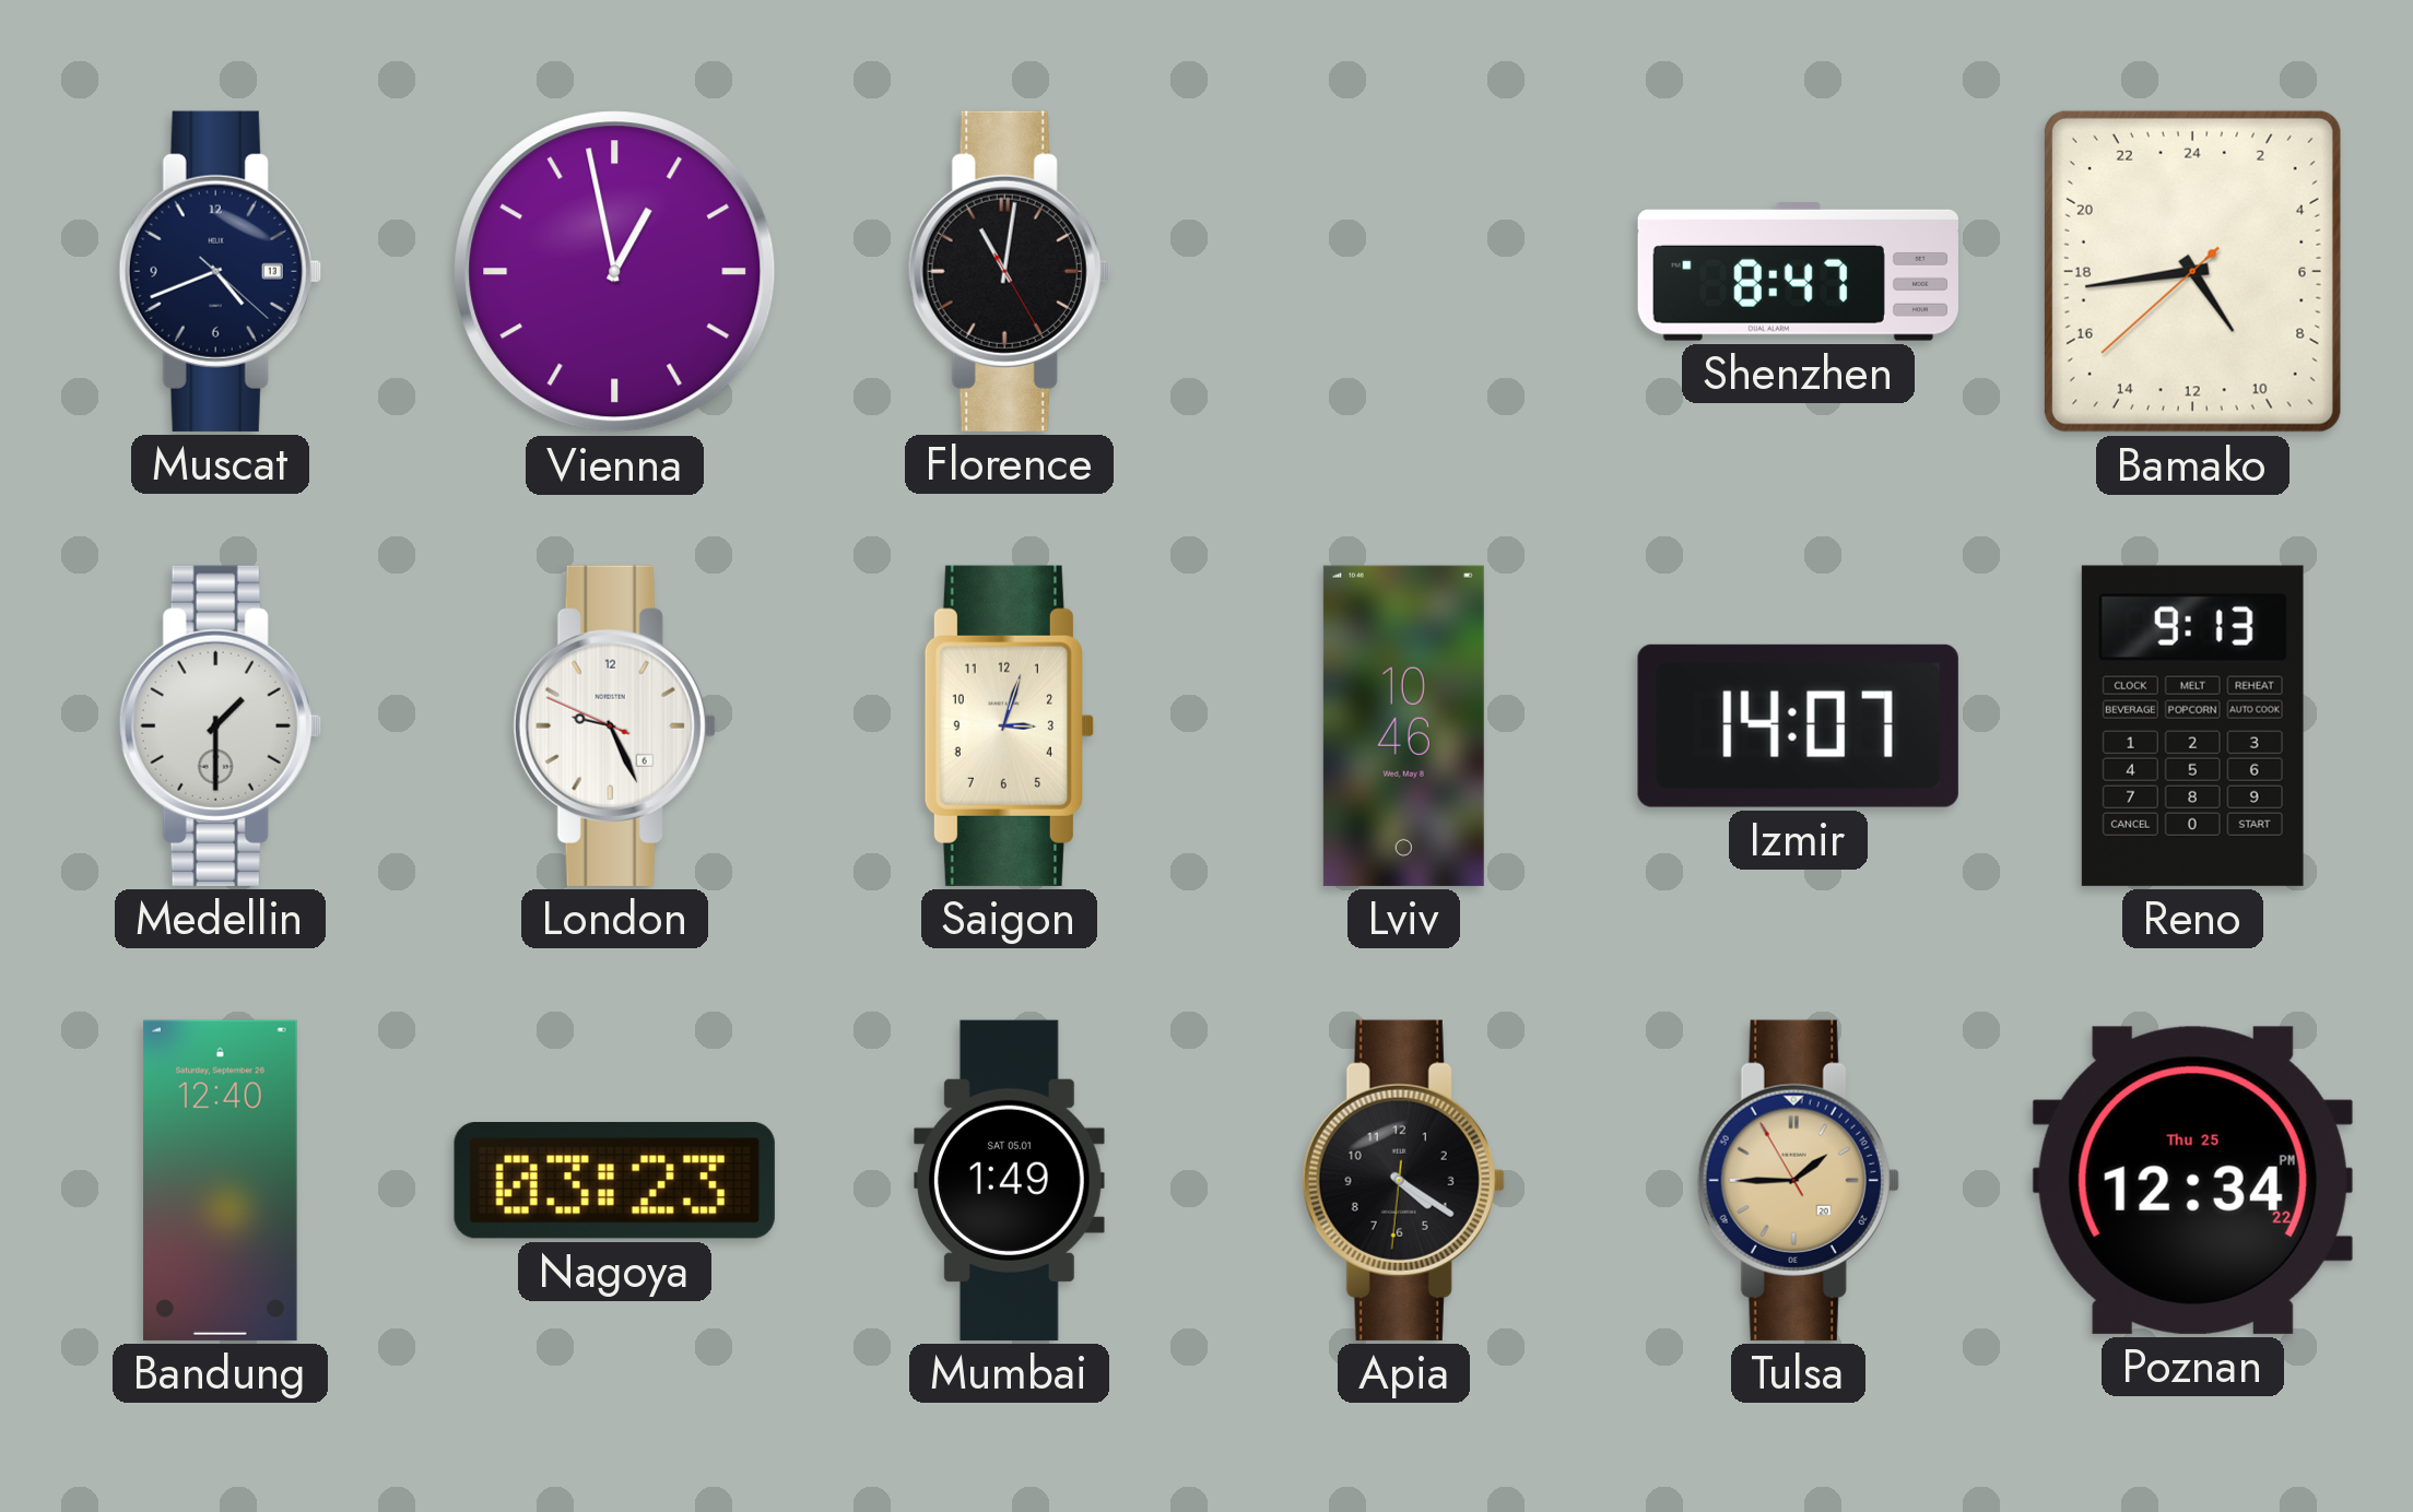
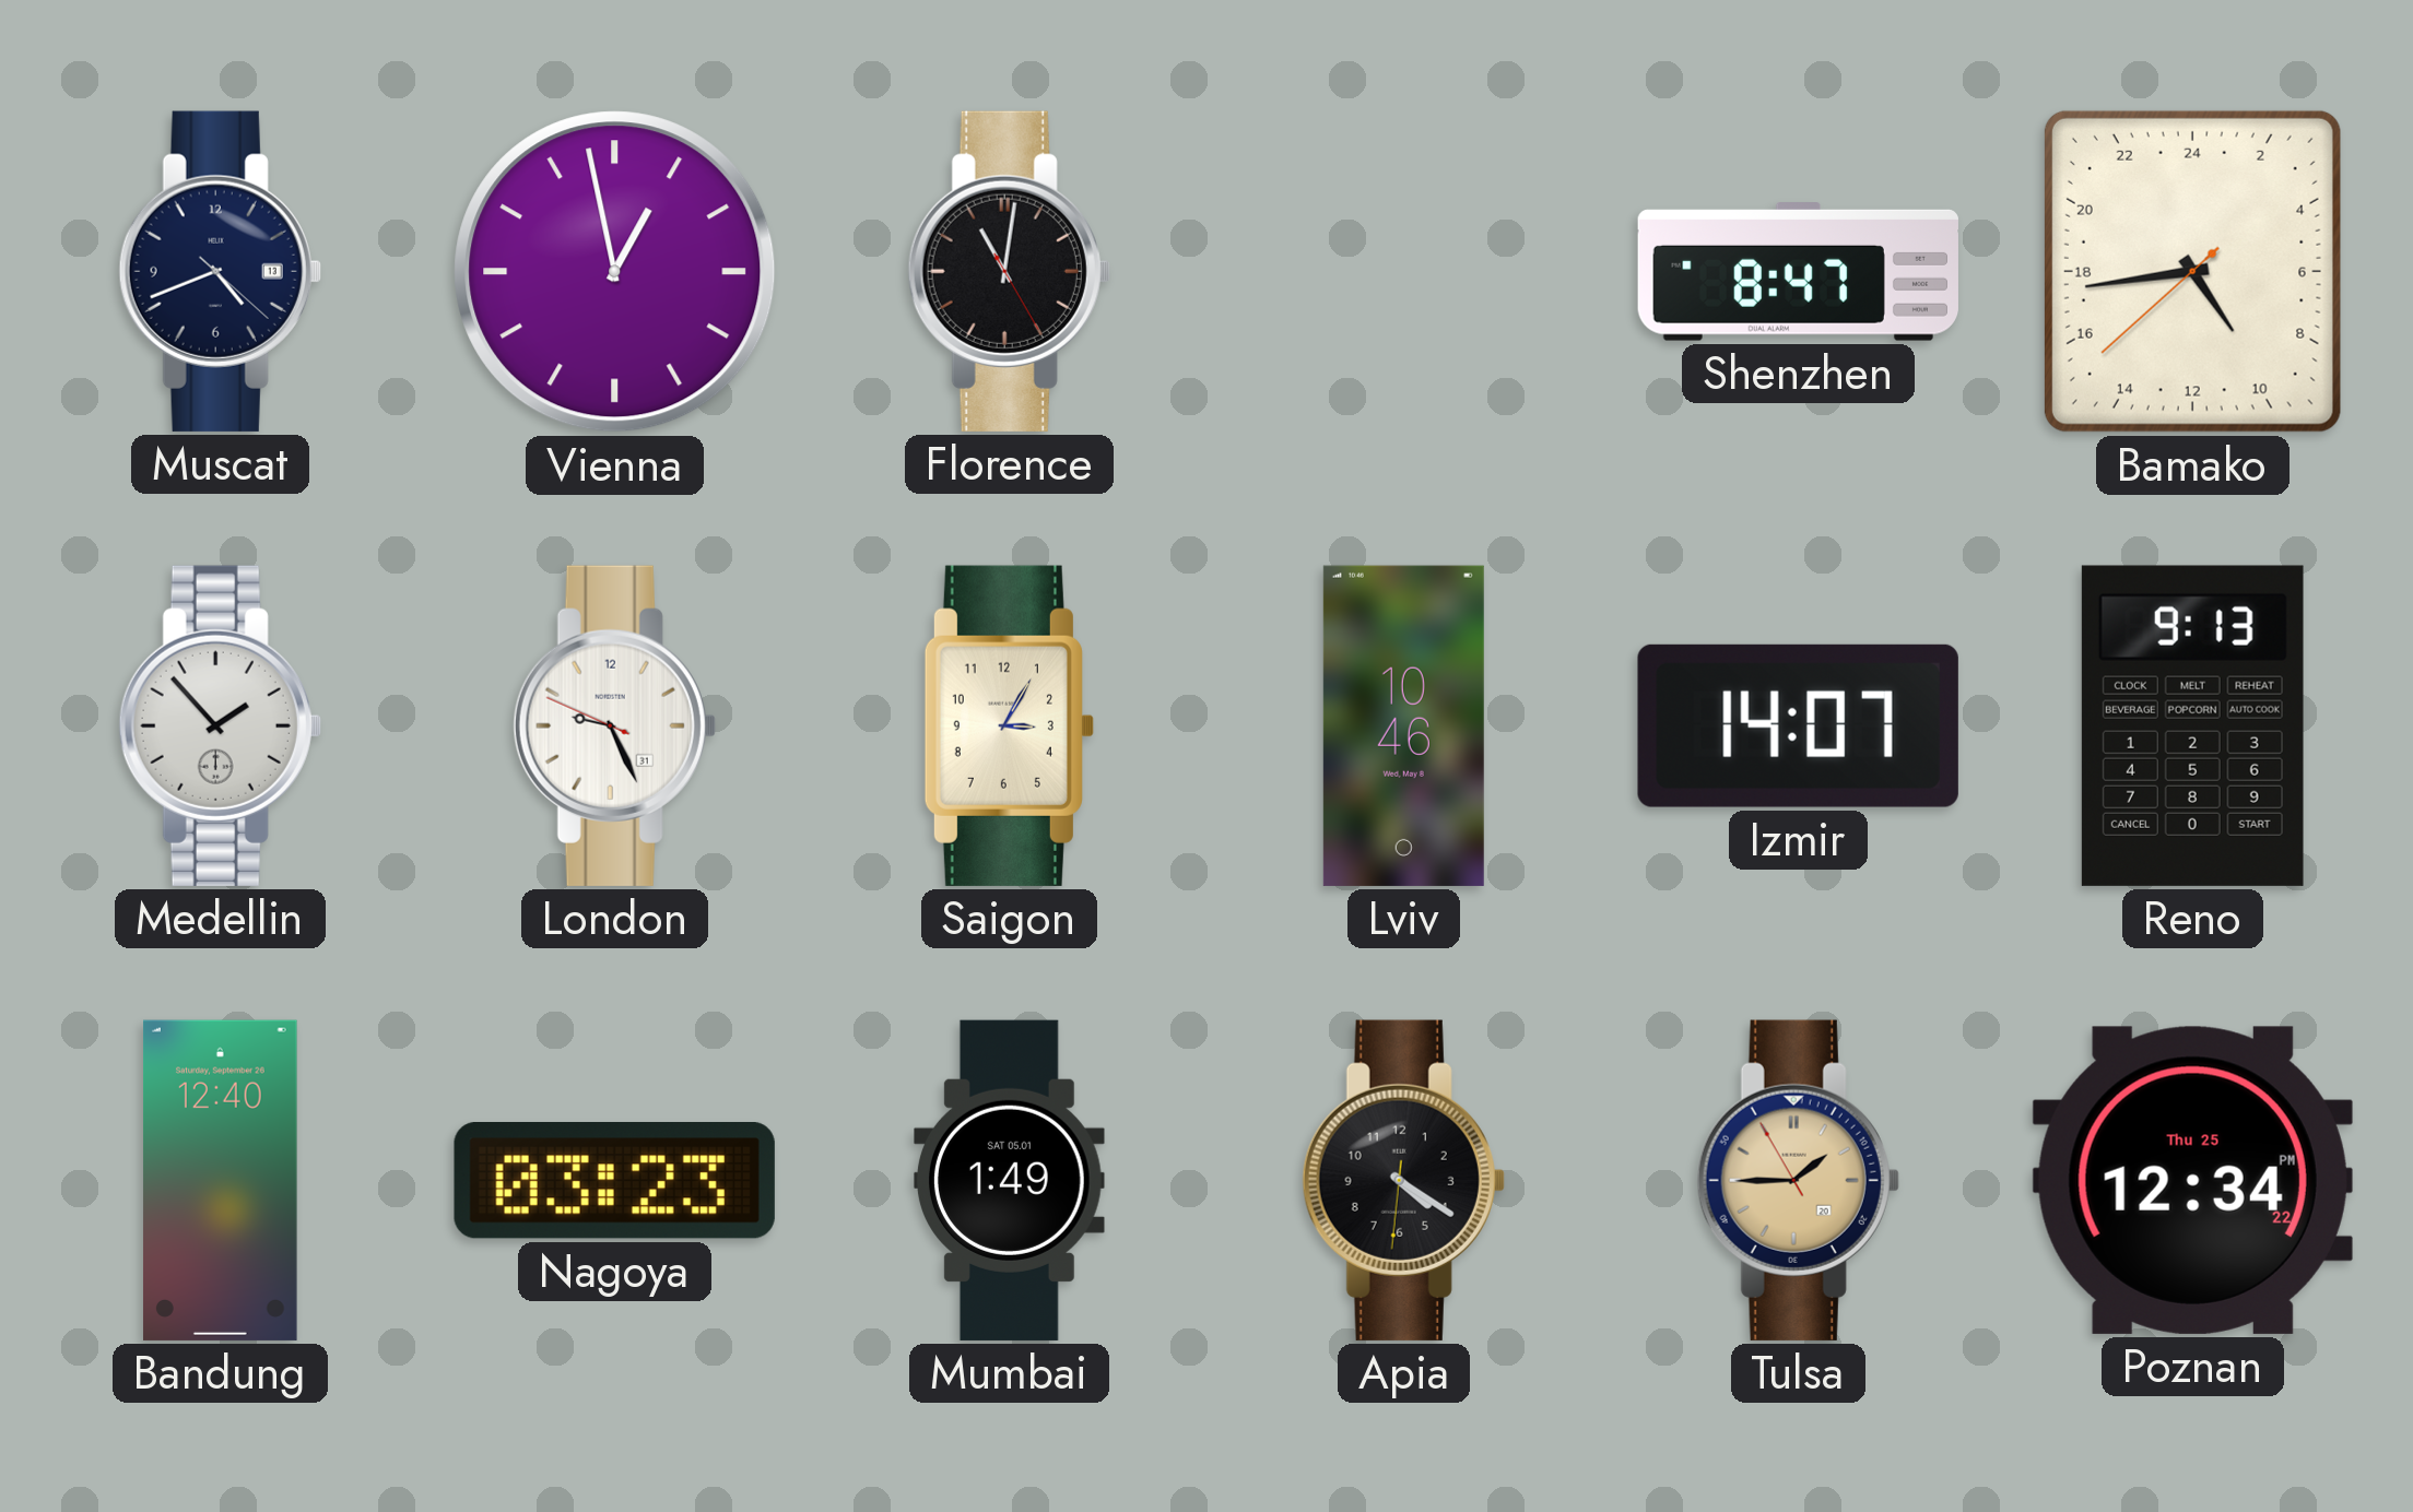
Medellin: 1:30 -> 1:53 (220, 725)
London date: 6 -> 31 (614, 725)
Saigon: 3:03 -> 3:05 (1009, 725)
